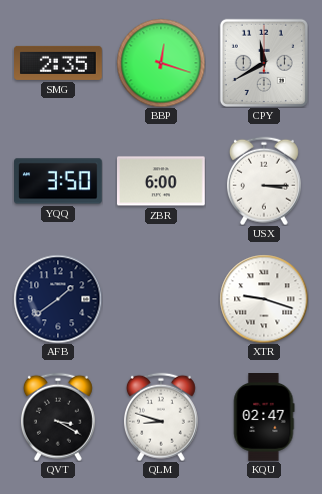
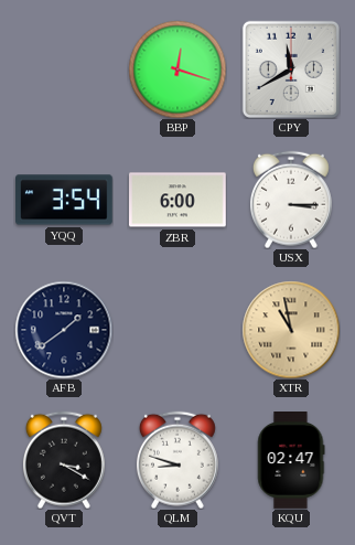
SMG: 2:35 -> none (59, 63)
YQQ: 3:50 -> 3:54 (65, 200)
XTR: 9:18 -> 10:58 (291, 330)
XTR dial: white -> champagne (291, 330)
